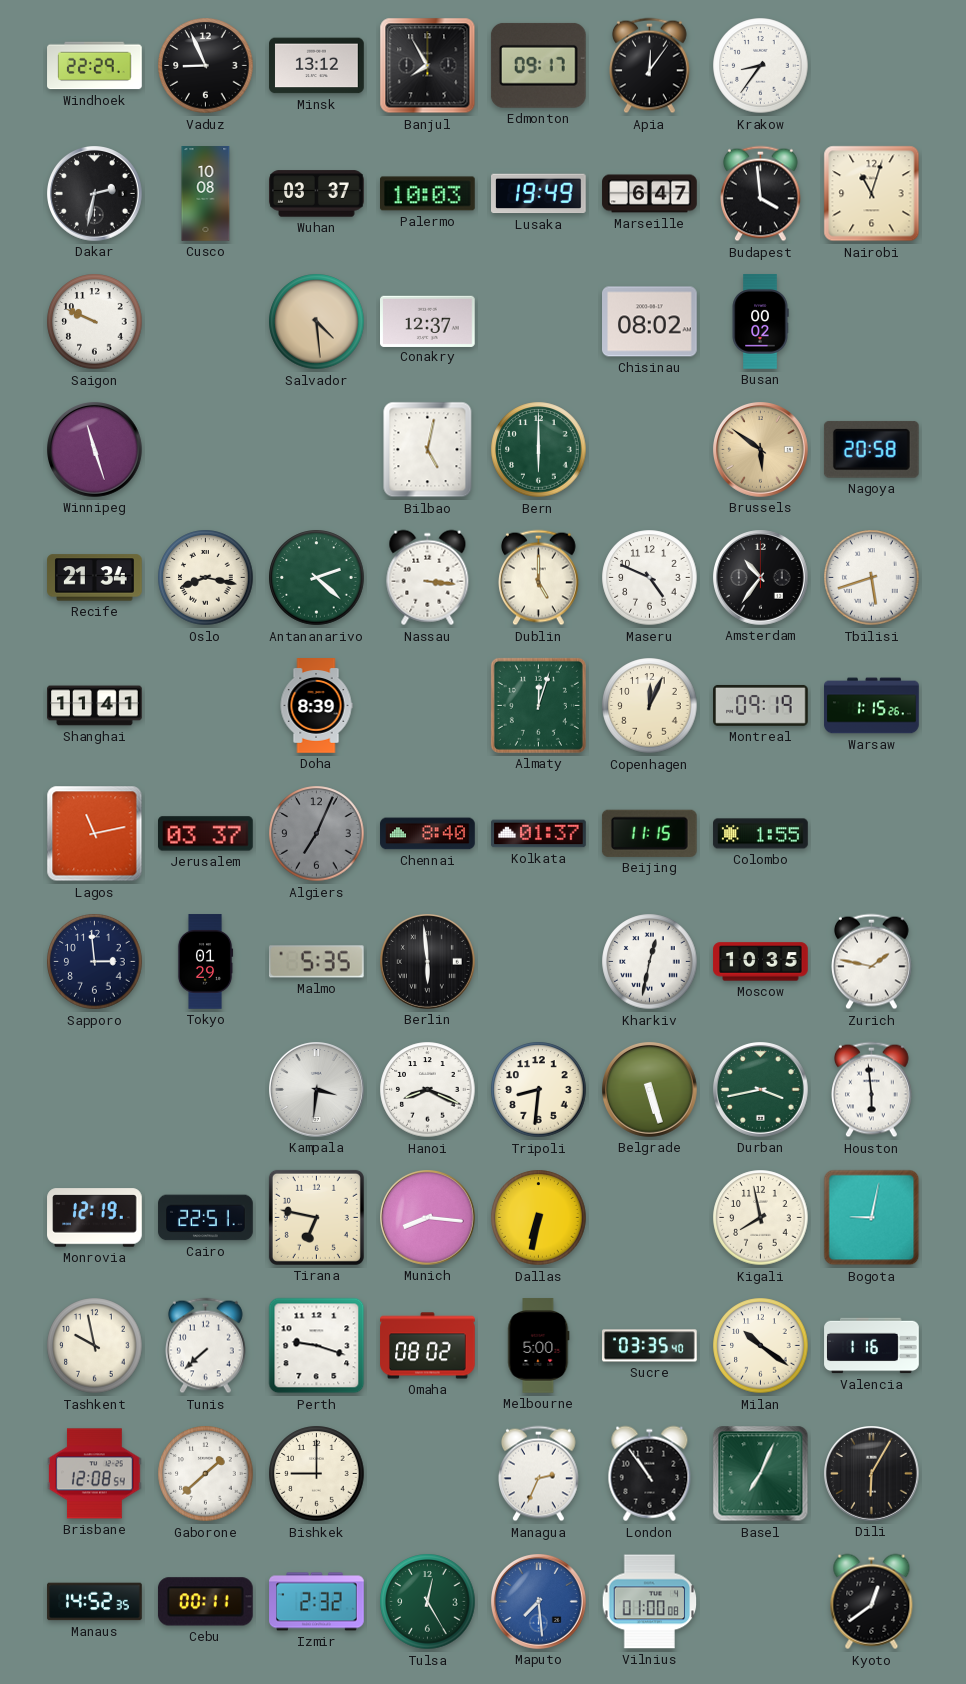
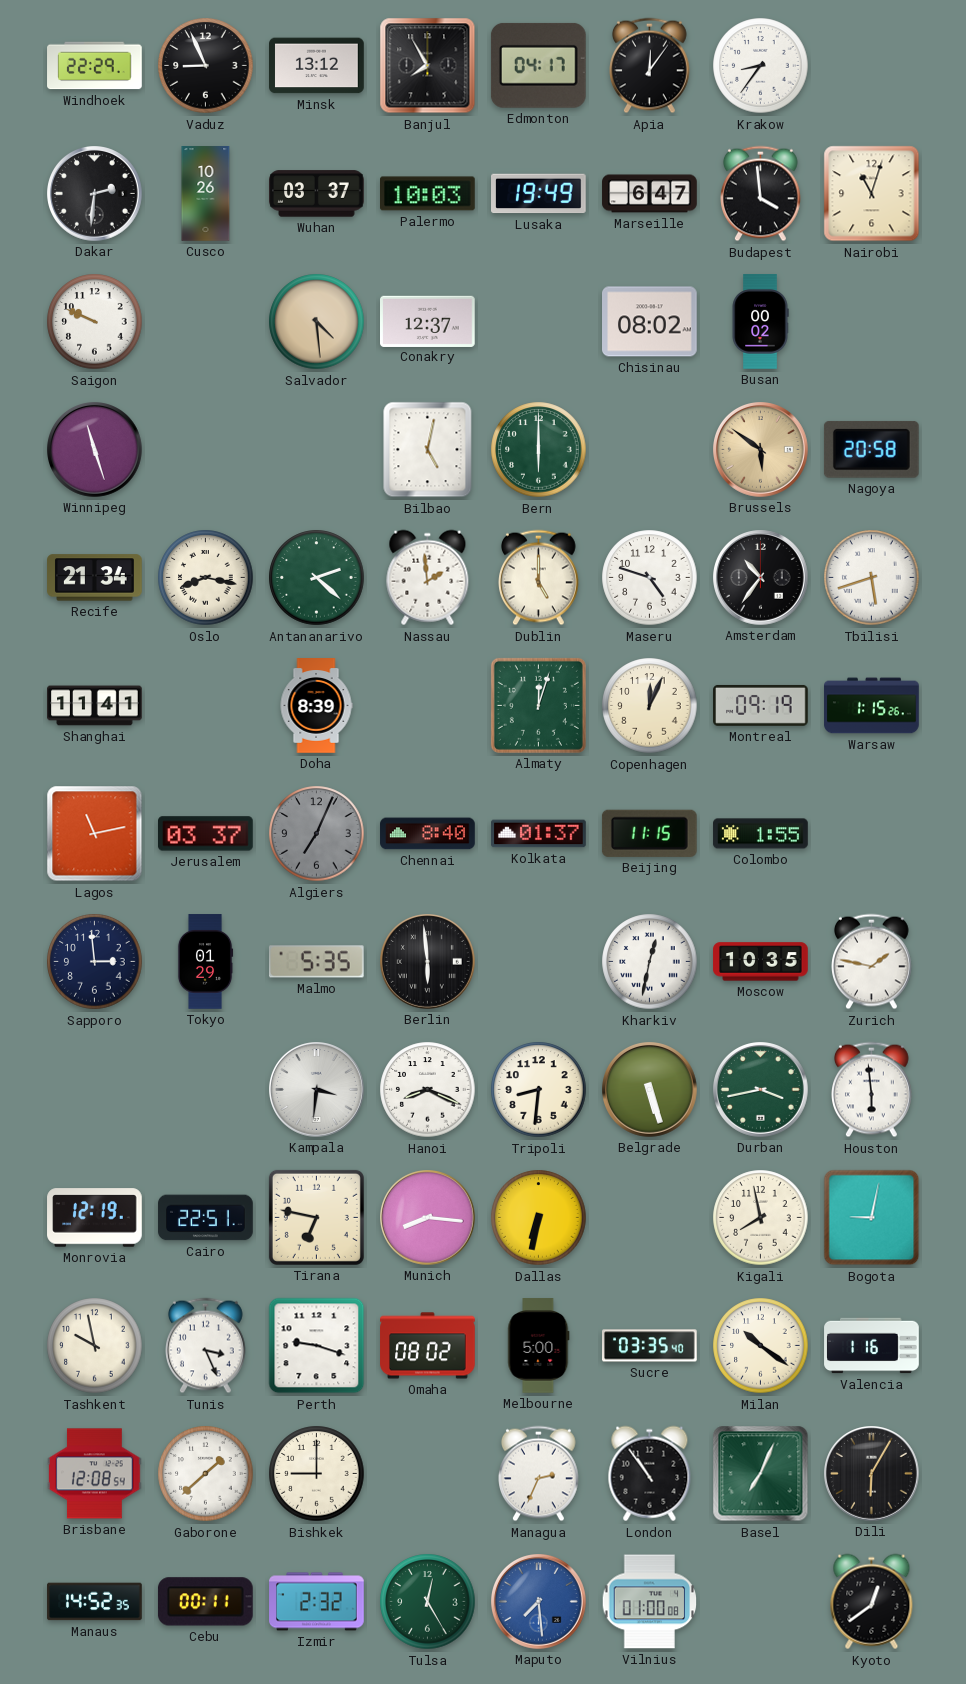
Edmonton: 09:17 -> 04:17 (538, 65)
Dakar: 2:32 -> 2:31 (95, 194)
Cusco: 10:08 -> 10:26 (206, 194)
Nassau: 3:16 -> 1:59 (428, 578)
Maseru: 4:49 -> 4:48 (650, 578)
Tunis: 7:38 -> 3:26 (206, 1346)
